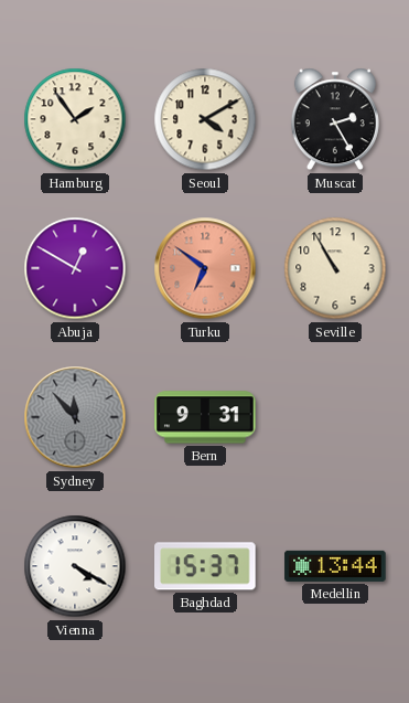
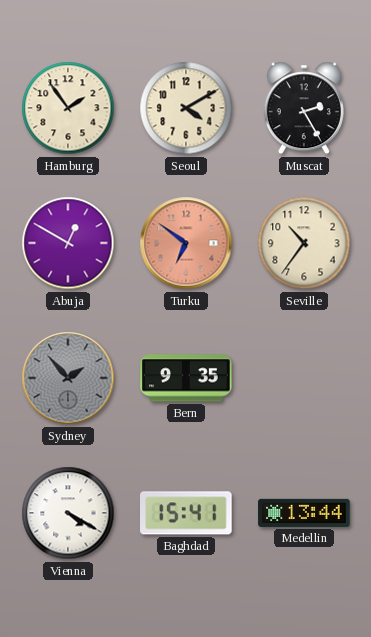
Seville: 10:55 -> 10:36 (304, 243)
Sydney: 11:53 -> 1:53 (68, 378)
Bern: 9:31 -> 9:35 (186, 378)
Baghdad: 15:37 -> 15:41 (187, 513)
